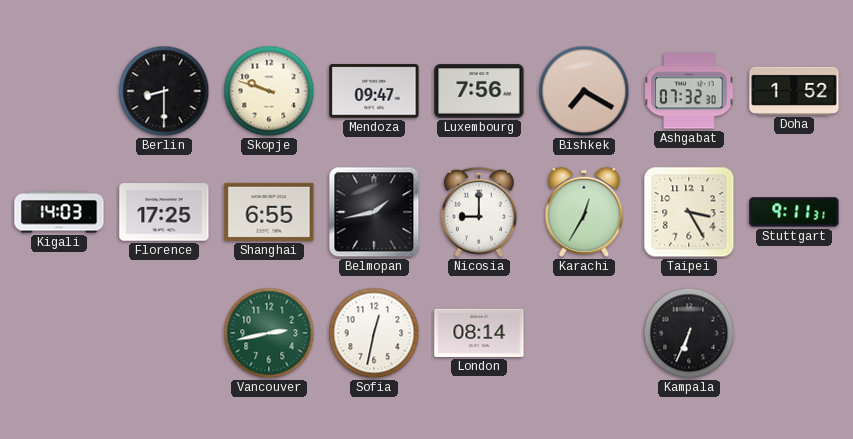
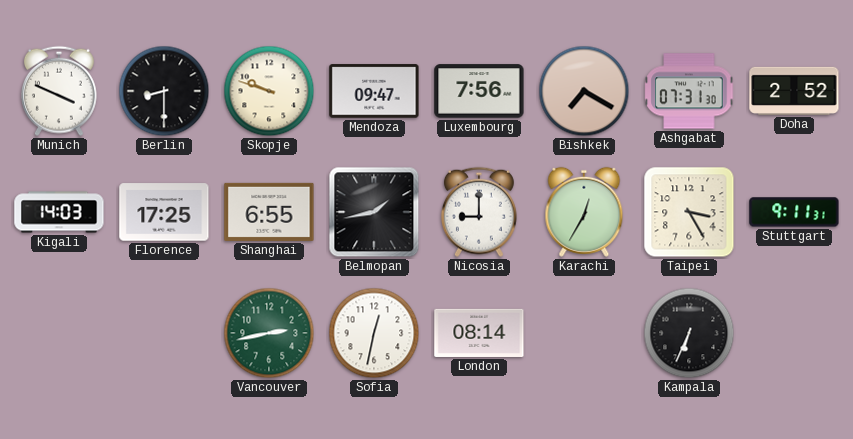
Munich: none -> 3:49 (59, 91)
Ashgabat: 07:32 -> 07:31 (689, 91)
Doha: 1:52 -> 2:52 (794, 91)
